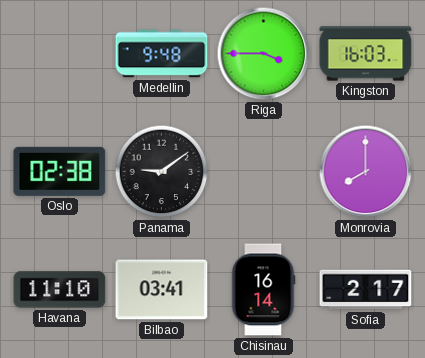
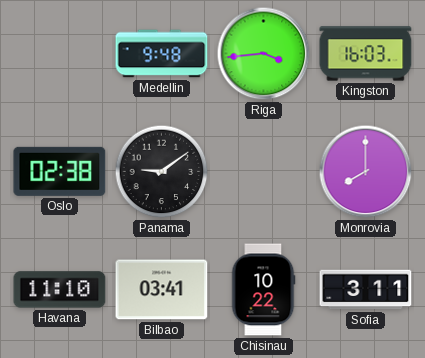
Riga: 3:45 -> 3:44 (264, 54)
Chisinau: 16:14 -> 10:22 (263, 290)
Sofia: 2:17 -> 3:11 (366, 290)
